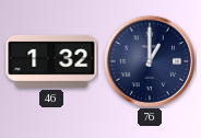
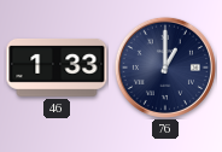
46: 1:32 -> 1:33 (57, 68)
